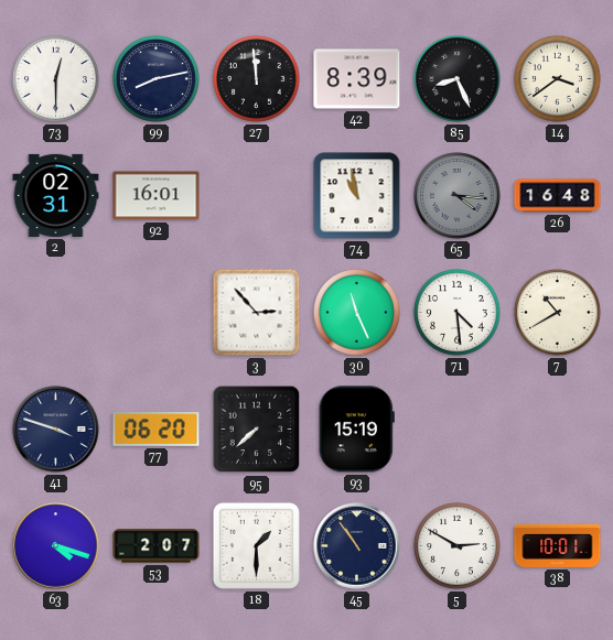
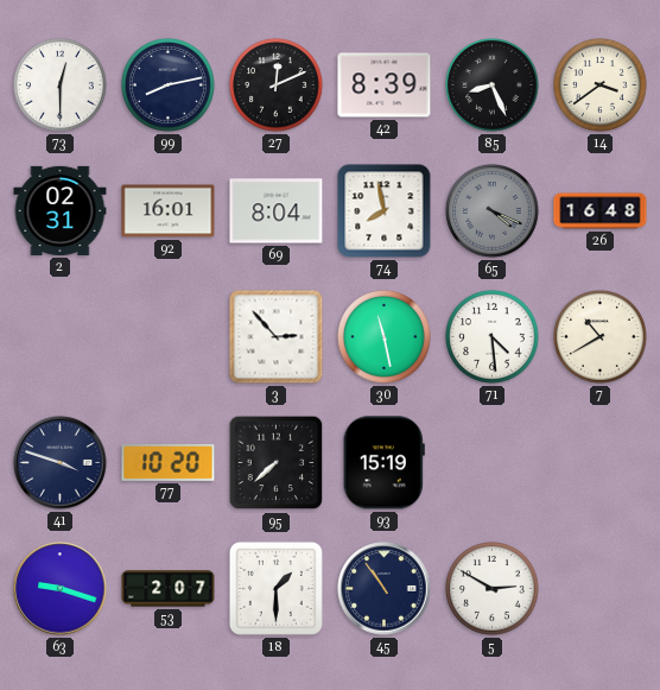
27: 11:59 -> 12:11 (277, 86)
69: none -> 8:04 (277, 211)
74: 10:58 -> 7:58 (385, 211)
65: 4:16 -> 4:19 (493, 211)
30: 11:26 -> 11:28 (385, 337)
77: 06:20 -> 10:20 (169, 462)
63: 4:18 -> 9:18 (61, 589)
38: 10:01 -> none (558, 545)
